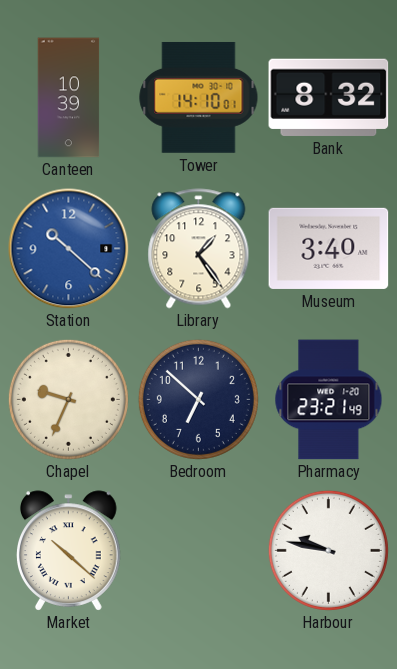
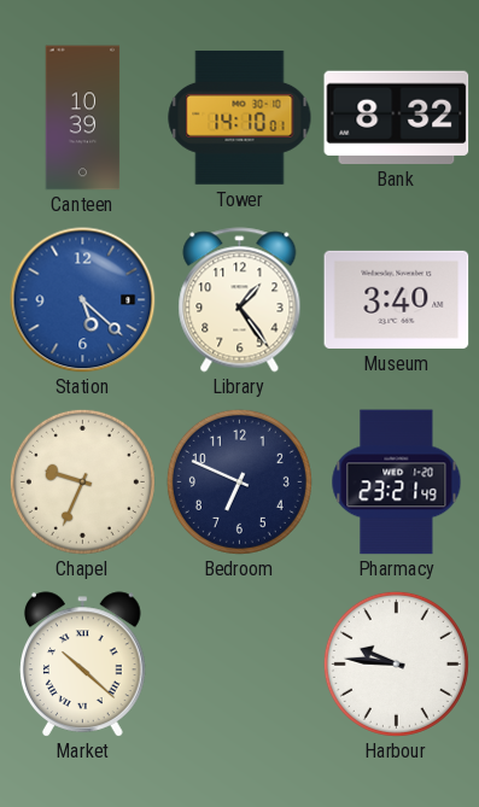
Station: 10:22 -> 5:22 (83, 300)
Bedroom: 6:52 -> 6:49 (239, 481)
Harbour: 9:47 -> 9:46 (396, 663)
